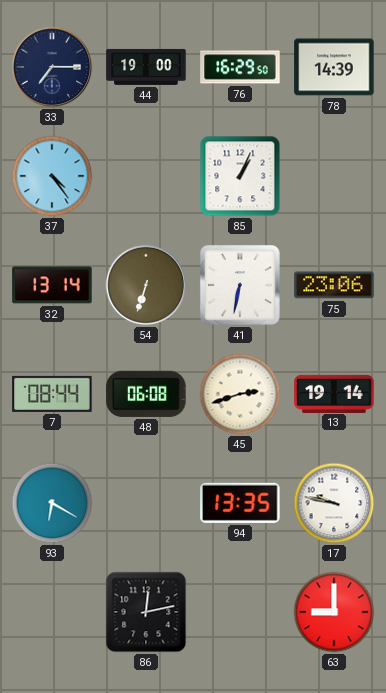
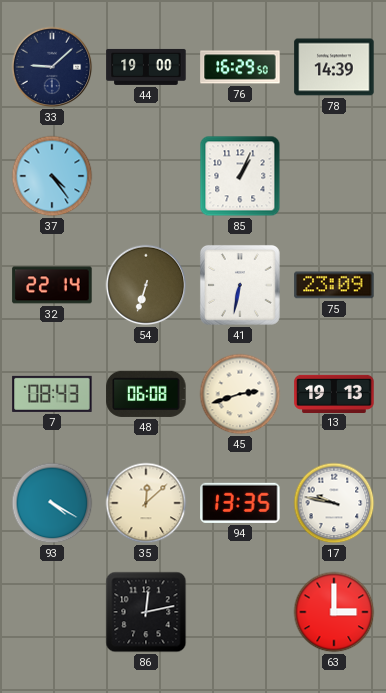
33: 7:15 -> 9:08 (52, 67)
32: 13:14 -> 22:14 (52, 285)
75: 23:06 -> 23:09 (334, 285)
7: 08:44 -> 08:43 (52, 394)
13: 19:14 -> 19:13 (334, 393)
93: 6:20 -> 4:20 (52, 503)
35: none -> 12:08 (146, 503)
63: 9:00 -> 3:00 (334, 612)
